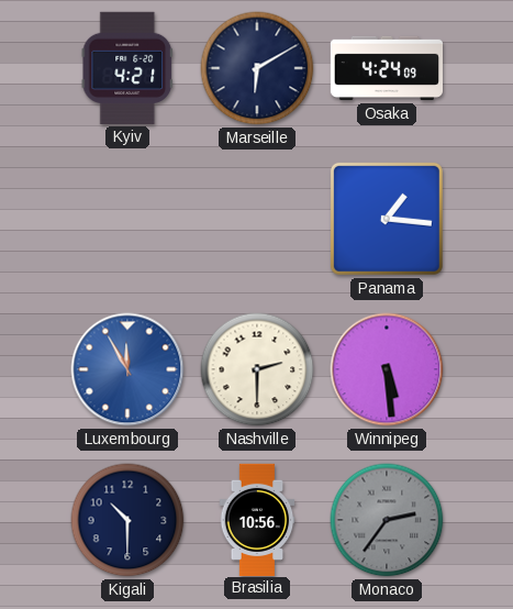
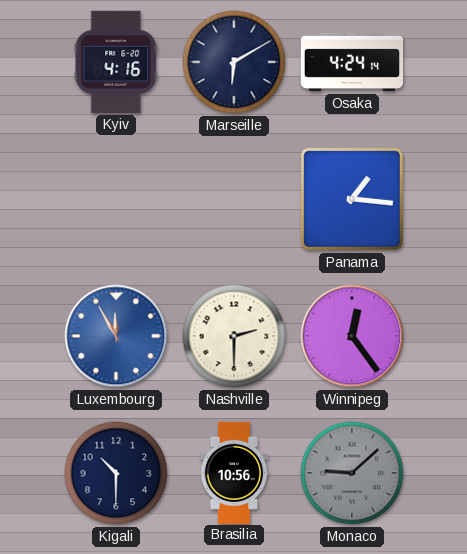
Kyiv: 4:21 -> 4:16 (115, 62)
Osaka: 4:24:09 -> 4:24:14 (351, 62)
Winnipeg: 5:29 -> 12:24 (352, 336)
Monaco: 2:36 -> 9:08 (352, 473)
